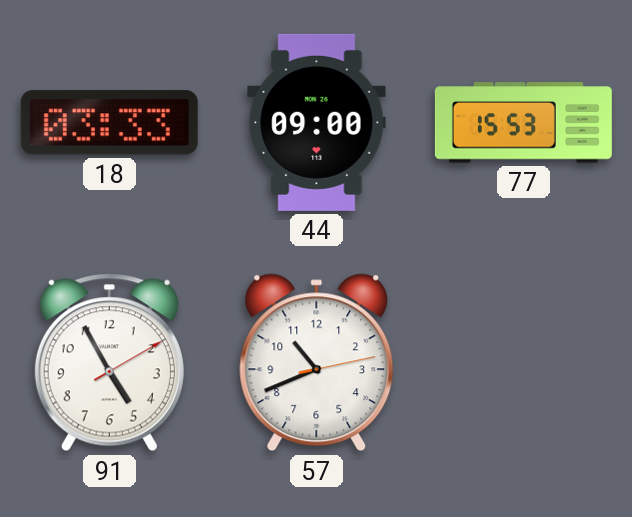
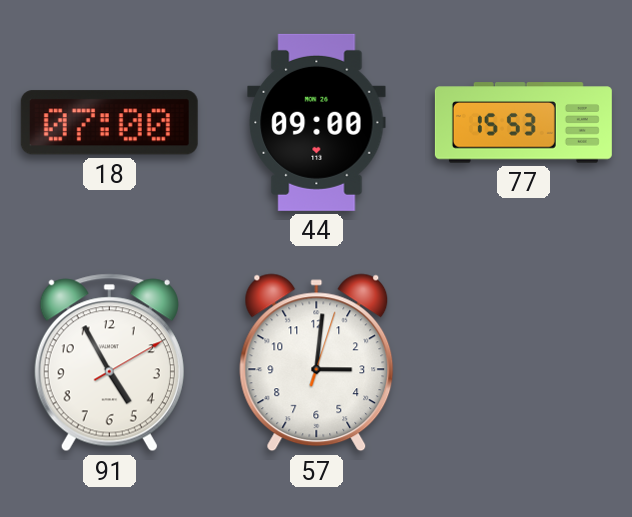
18: 03:33 -> 07:00 (109, 123)
57: 10:41 -> 3:01 (317, 363)
